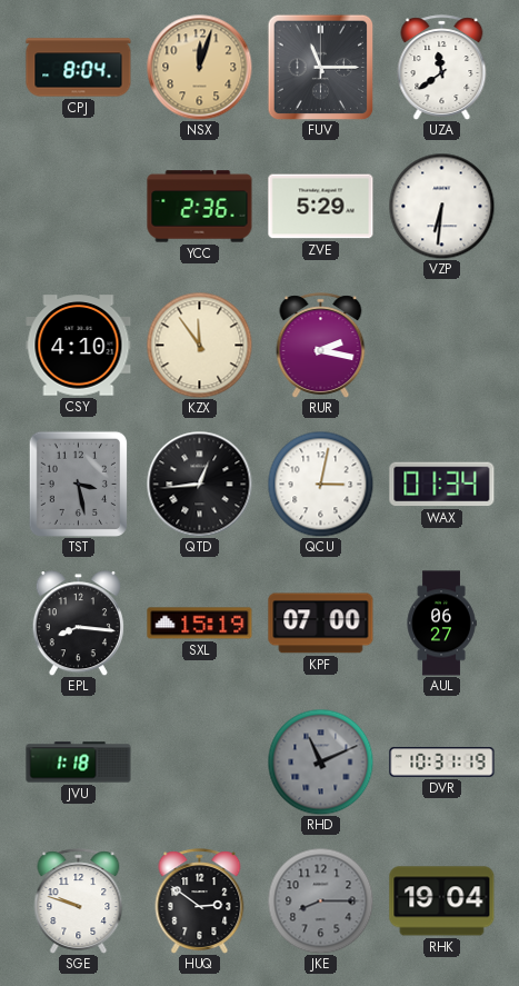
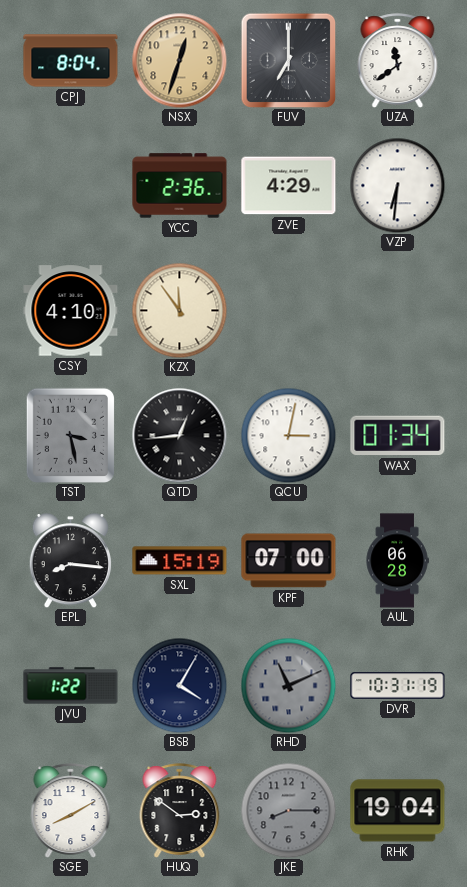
NSX: 12:03 -> 12:33 (179, 60)
FUV: 11:15 -> 7:00 (288, 60)
ZVE: 5:29 -> 4:29 (289, 186)
RUR: 2:17 -> none (321, 346)
AUL: 06:27 -> 06:28 (397, 561)
JVU: 1:18 -> 1:22 (71, 686)
BSB: none -> 4:05 (179, 685)
SGE: 9:48 -> 8:10 (71, 811)
